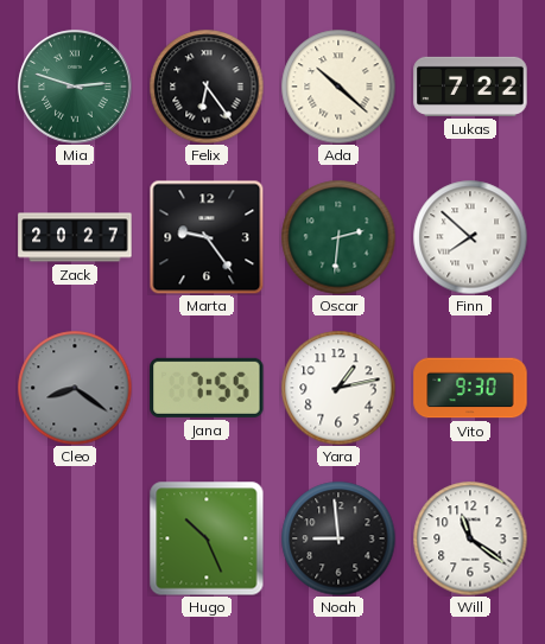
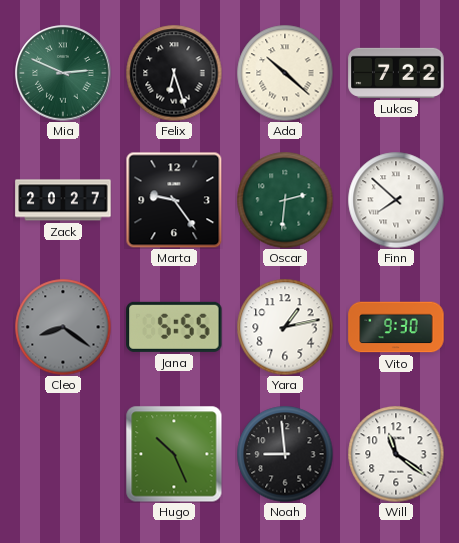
Mia: 2:48 -> 2:49 (63, 73)
Felix: 6:24 -> 6:27 (174, 73)
Jana: 7:55 -> 5:55 (174, 327)
